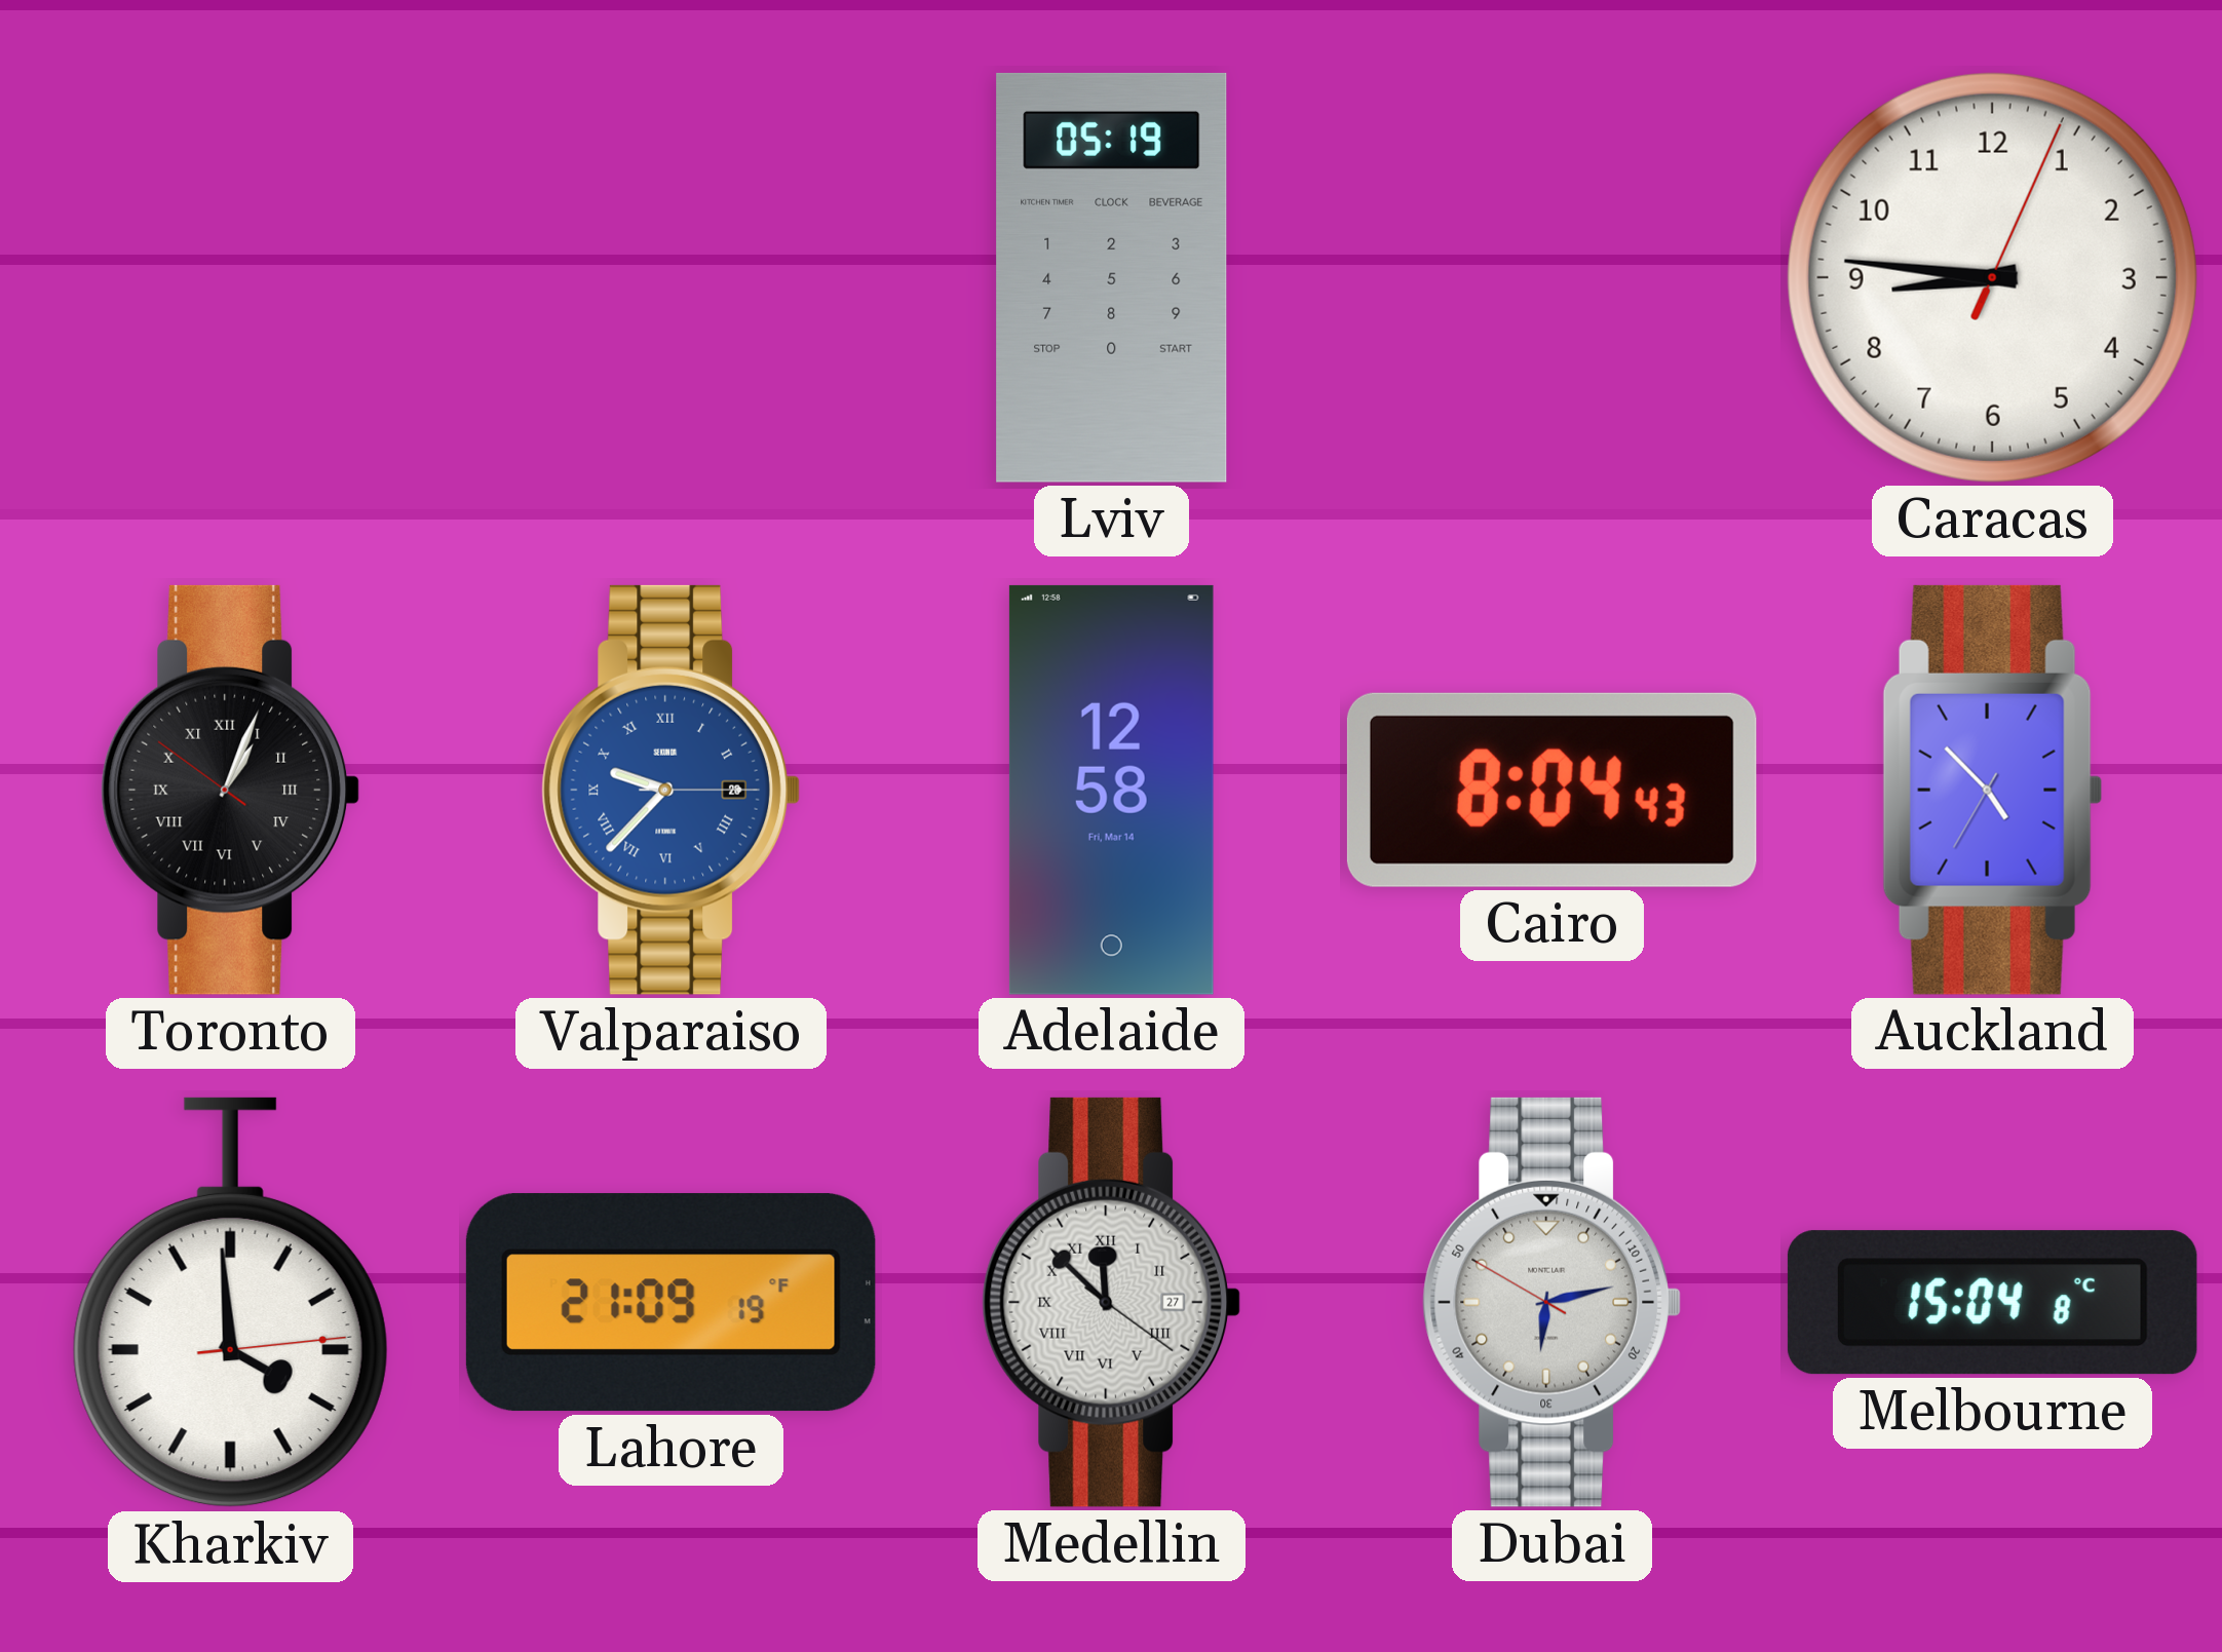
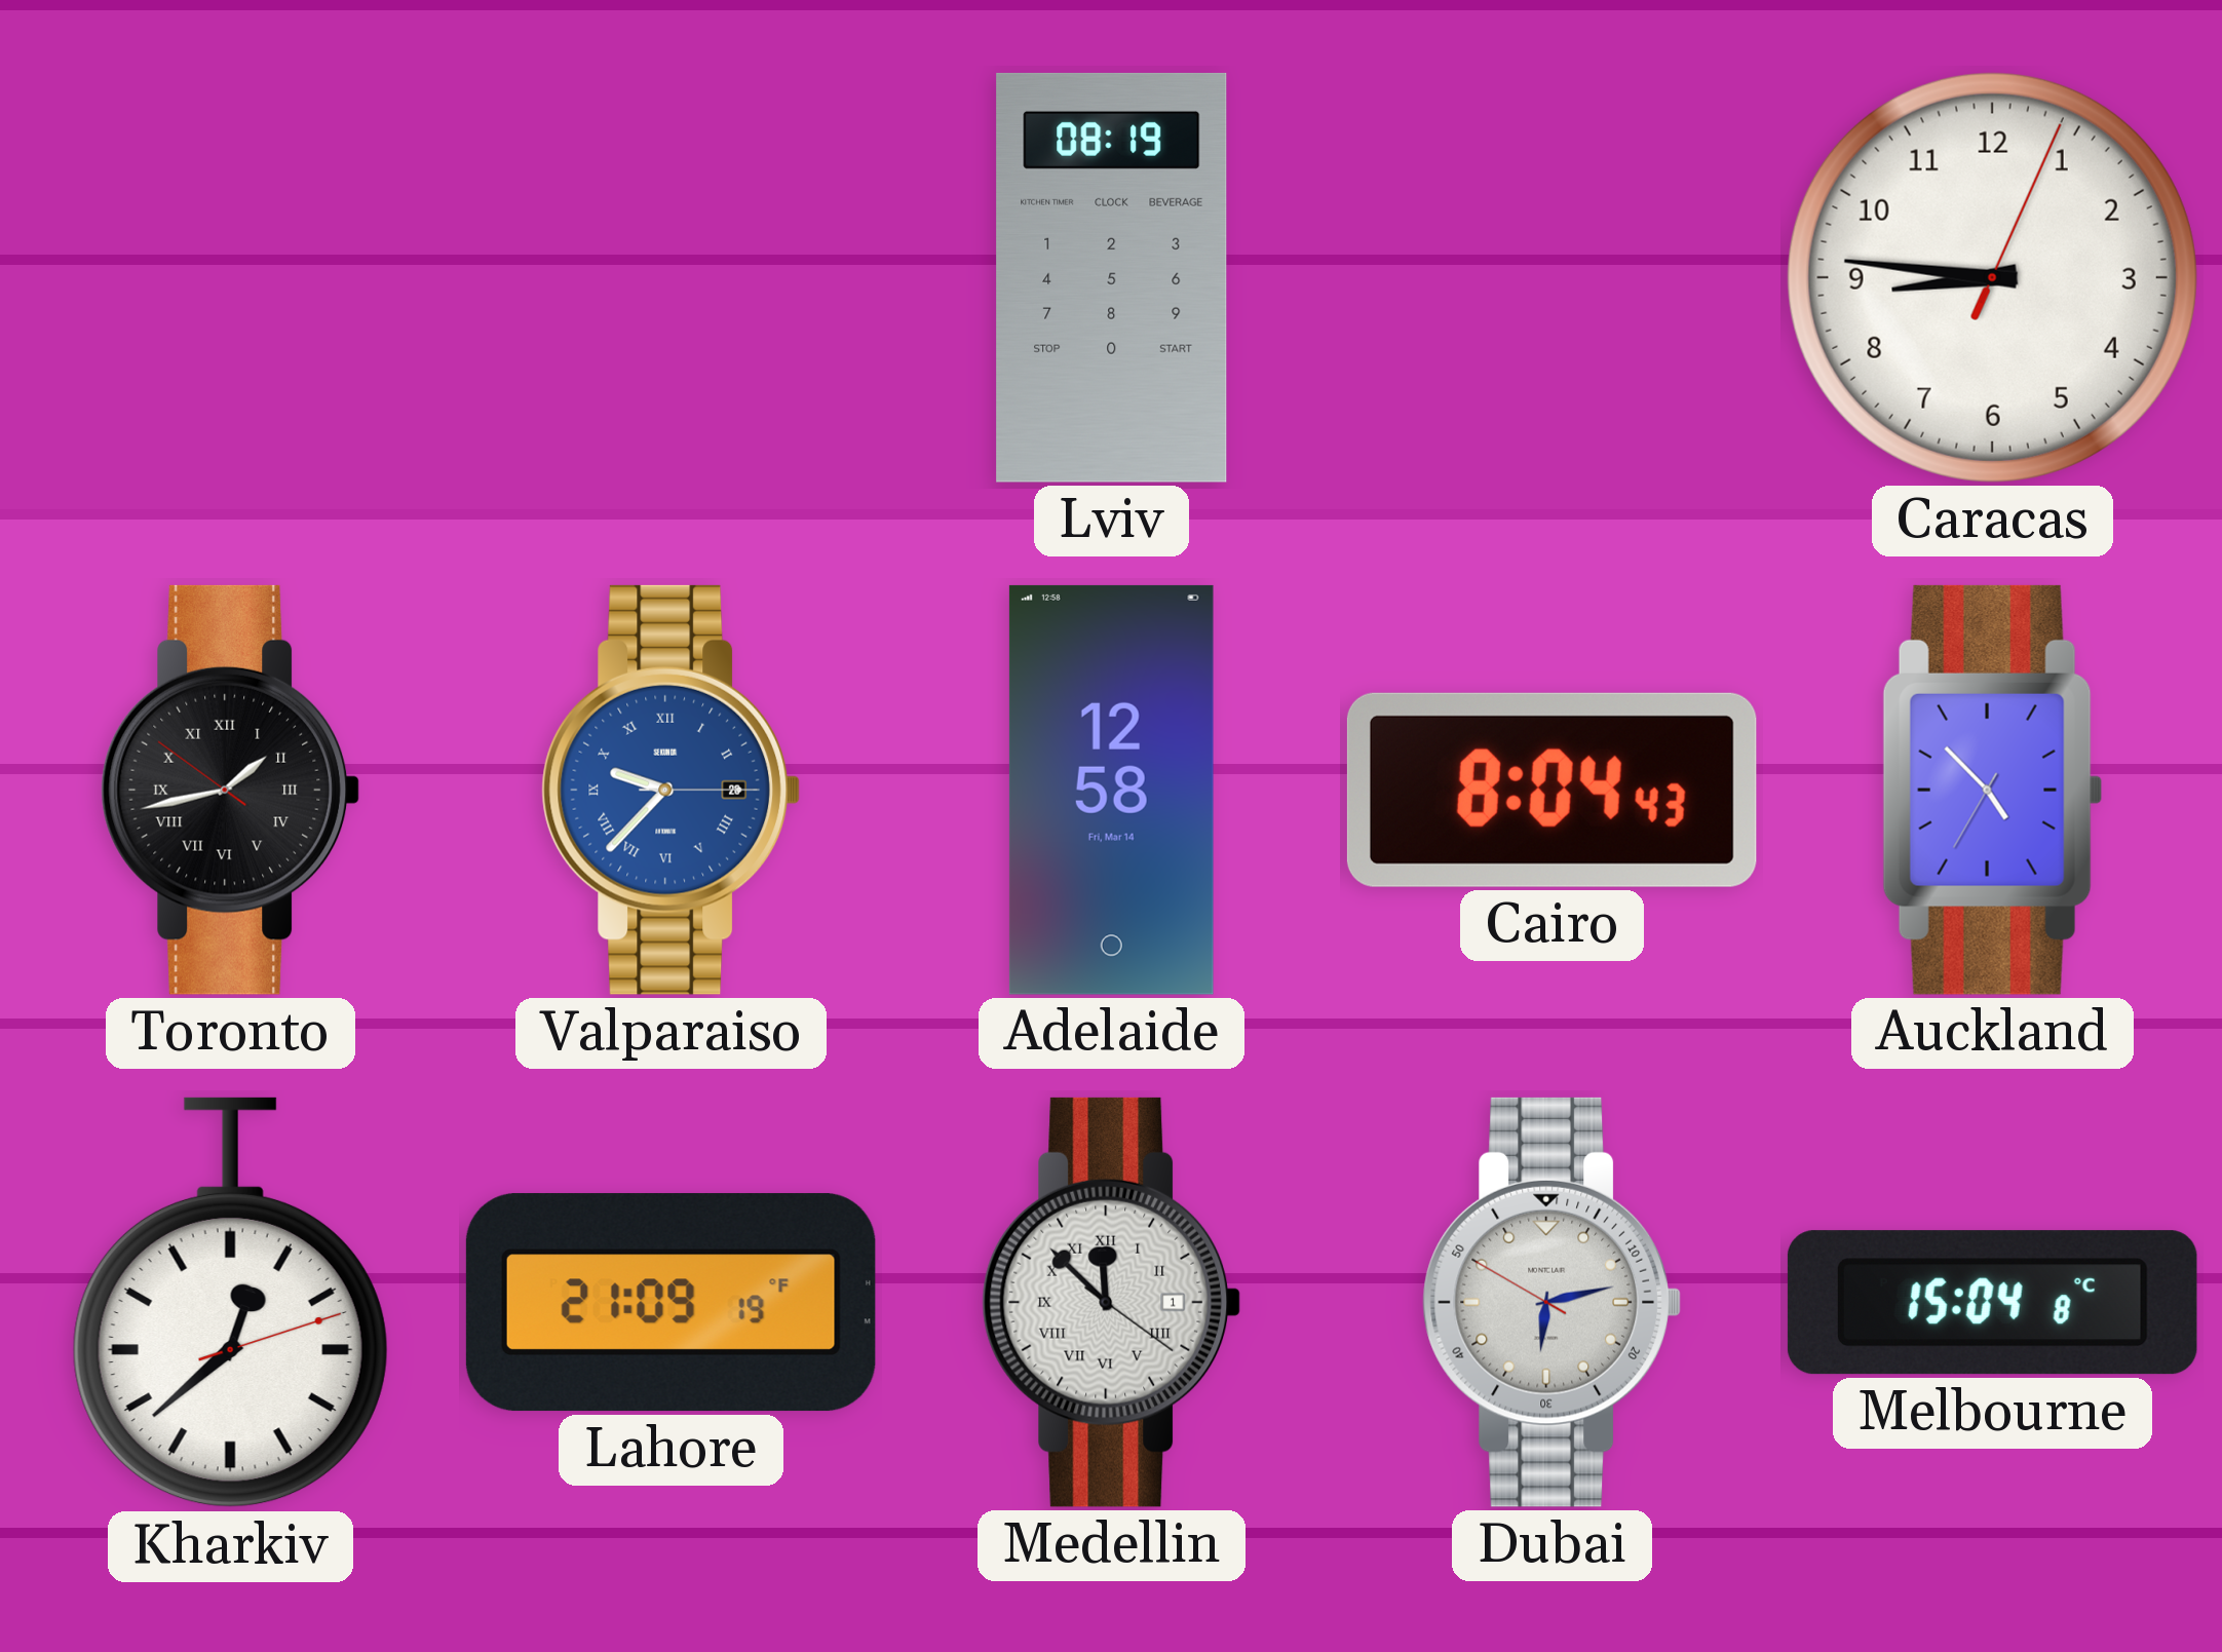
Lviv: 05:19 -> 08:19 (1112, 277)
Toronto: 1:03 -> 1:42 (230, 790)
Kharkiv: 3:59 -> 12:38 (230, 1303)
Medellin date: 27 -> 1 (1111, 1302)
